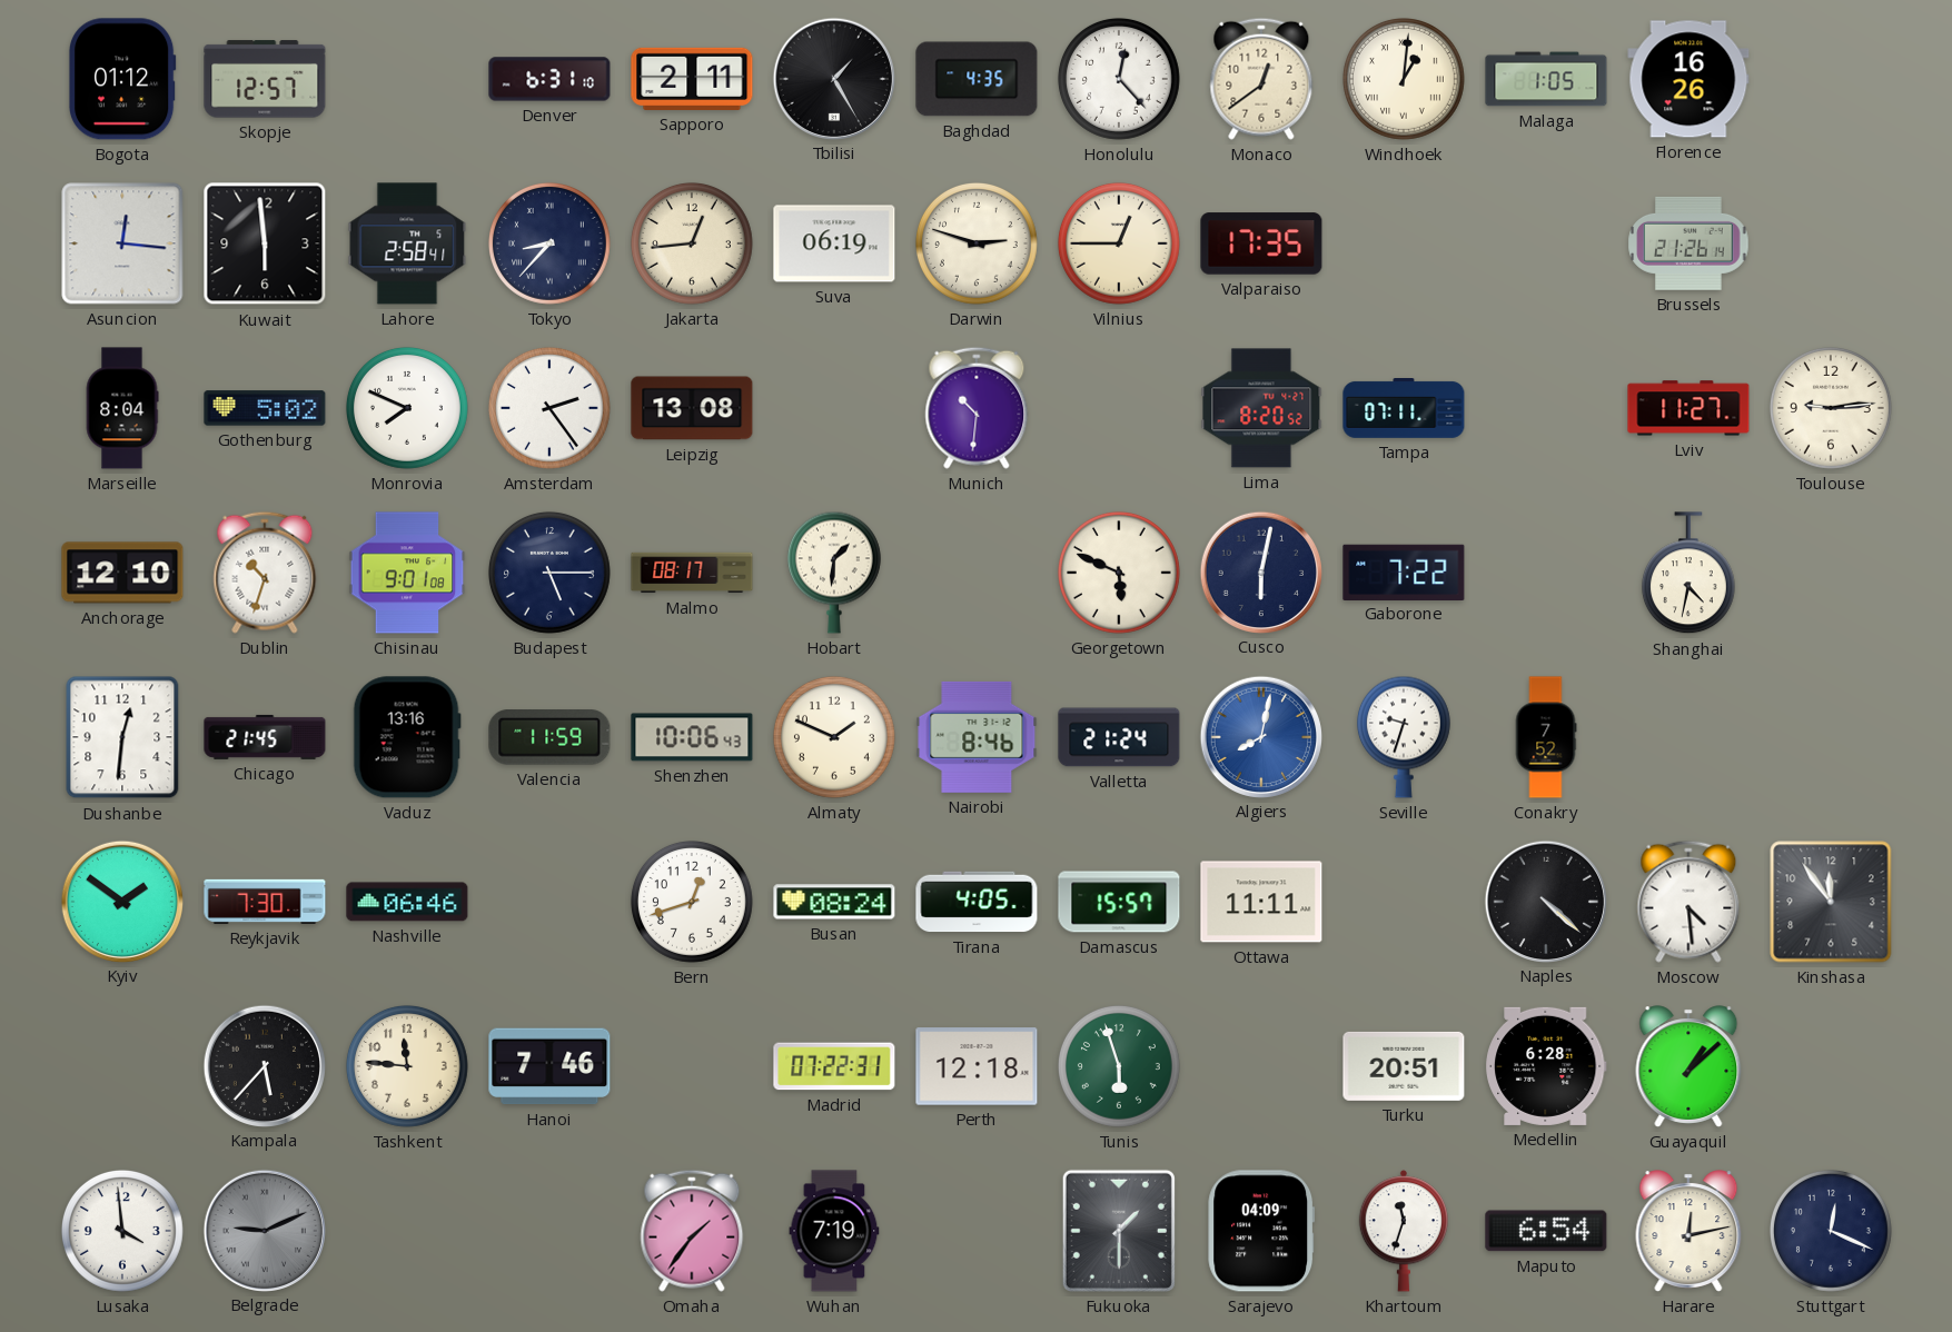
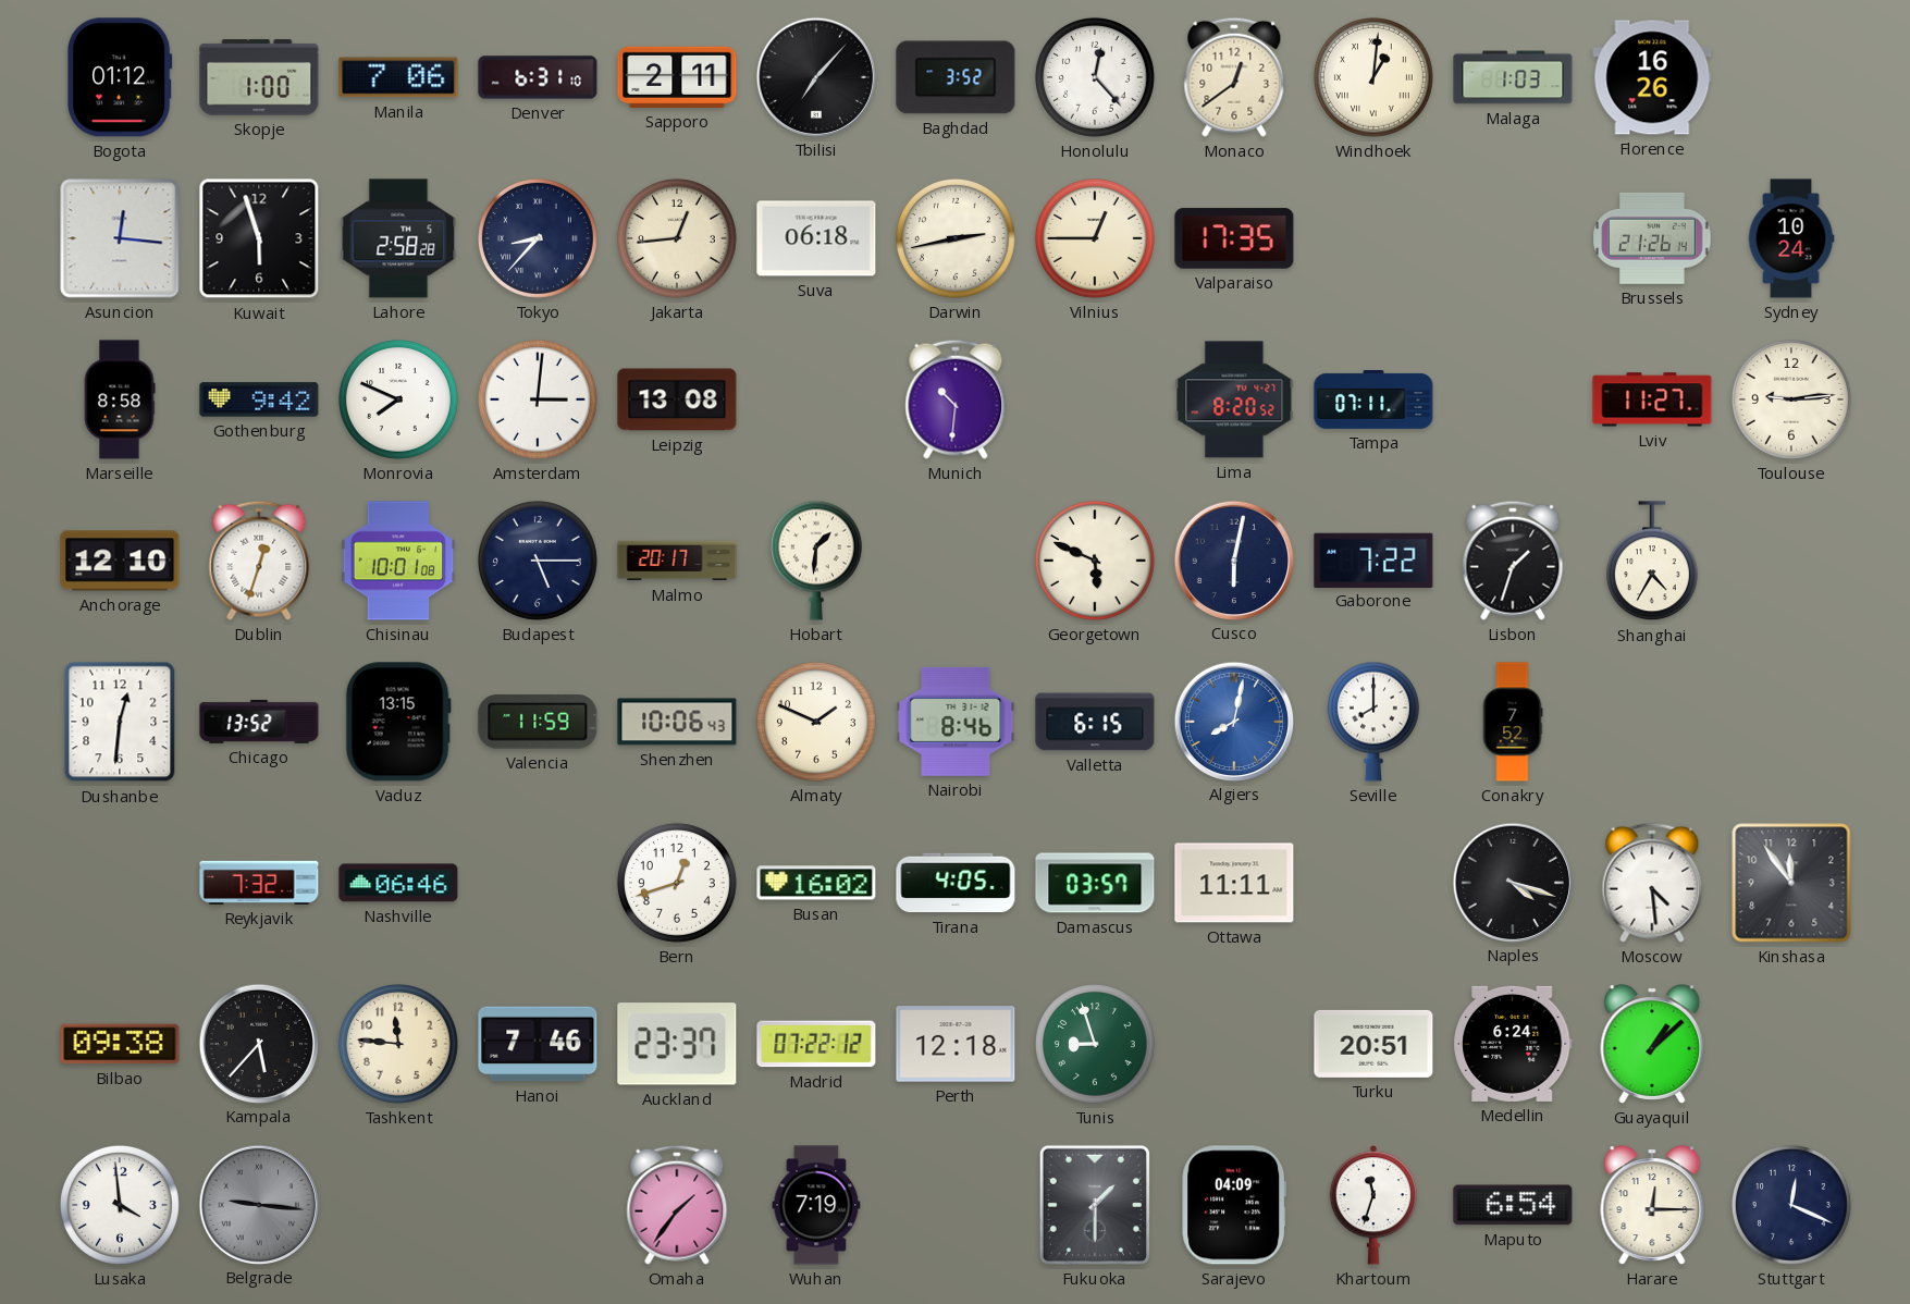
Skopje: 12:57 -> 1:00 (259, 77)
Manila: none -> 7:06 (398, 77)
Tbilisi: 1:25 -> 7:07 (815, 76)
Baghdad: 4:35 -> 3:52 (956, 77)
Malaga: 1:05 -> 1:03 (1513, 77)
Kuwait: 5:59 -> 5:57 (259, 238)
Lahore: 2:58:41 -> 2:58:28 (398, 238)
Suva: 06:19 -> 06:18 (816, 238)
Darwin: 2:48 -> 2:43 (956, 238)
Sydney: none -> 10:24 (1791, 238)
Marseille: 8:04 -> 8:58 (120, 399)
Gothenburg: 5:02 -> 9:42 (259, 399)
Amsterdam: 2:24 -> 3:01 (538, 399)
Dublin: 10:33 -> 12:33 (259, 561)
Chisinau: 9:01 -> 10:01 (398, 561)
Malmo: 08:17 -> 20:17 (677, 561)
Lisbon: none -> 1:33 (1513, 561)
Shanghai: 4:32 -> 4:35 (1652, 562)
Chicago: 21:45 -> 13:52 (259, 722)
Vaduz: 13:16 -> 13:15 (398, 722)
Valletta: 21:24 -> 6:15 (1095, 722)
Seville: 9:33 -> 8:00 (1373, 722)
Kyiv: 1:51 -> none (121, 901)
Reykjavik: 7:30 -> 7:32 (259, 883)
Busan: 08:24 -> 16:02 (816, 883)
Damascus: 15:57 -> 03:57 (1095, 883)
Naples: 4:22 -> 4:18 (1512, 882)
Bilbao: none -> 09:38 (120, 1044)
Auckland: none -> 23:37 (677, 1044)
Madrid: 07:22:31 -> 07:22:12 (816, 1044)
Tunis: 5:57 -> 8:57 (1095, 1044)
Medellin: 6:28 -> 6:24 (1514, 1044)
Belgrade: 9:11 -> 9:16 (258, 1204)
Harare: 12:13 -> 12:15 (1652, 1205)
